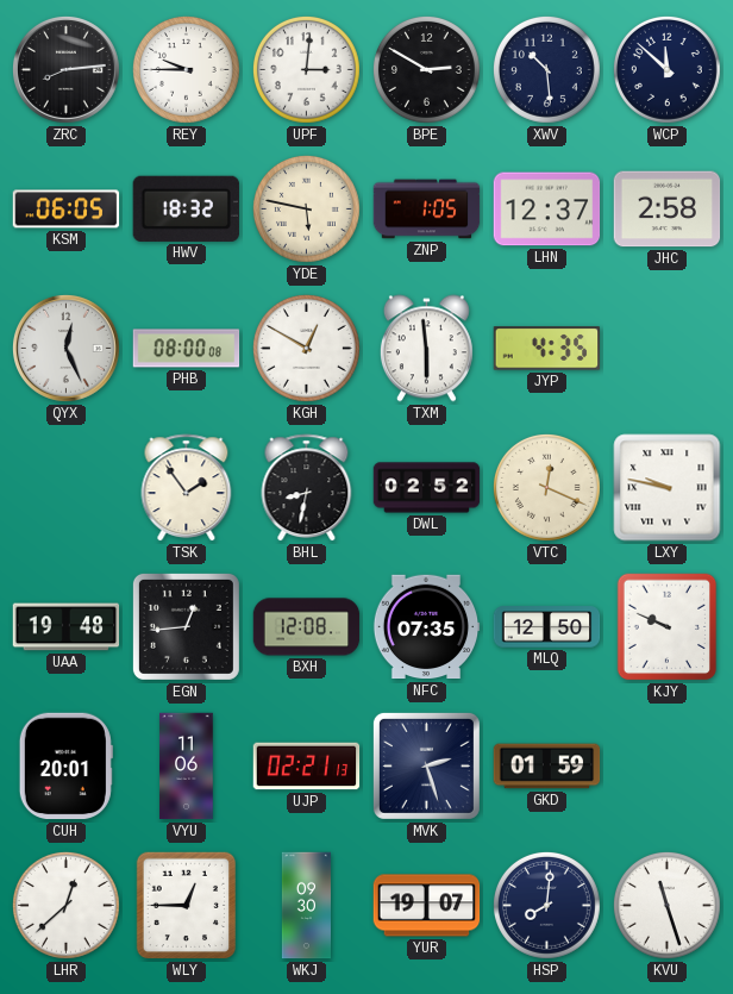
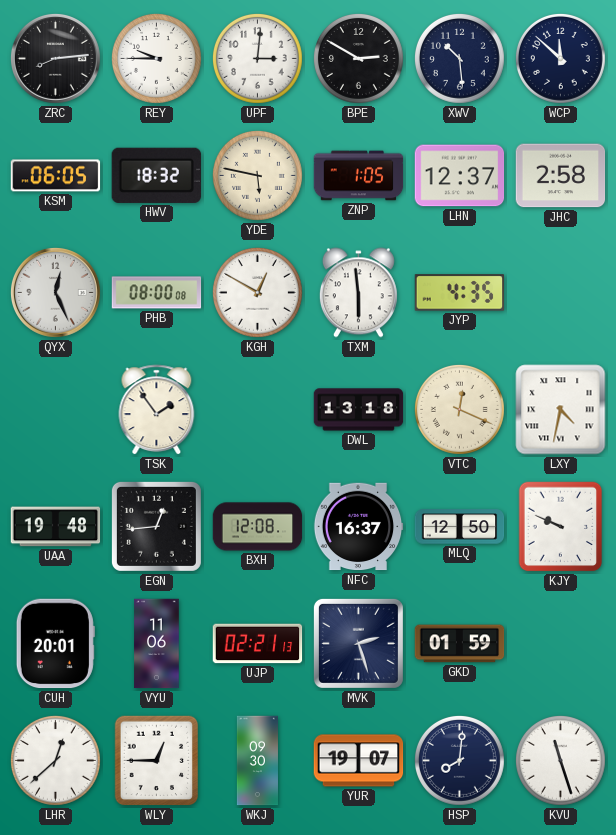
BHL: 8:32 -> none (307, 488)
DWL: 02:52 -> 13:18 (359, 410)
LXY: 9:47 -> 4:32 (561, 410)
NFC: 07:35 -> 16:37 (358, 527)
